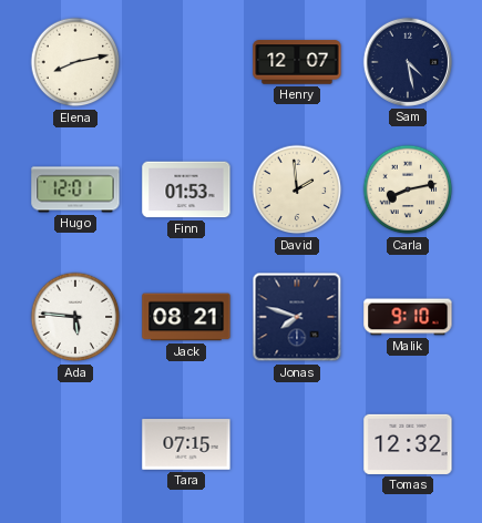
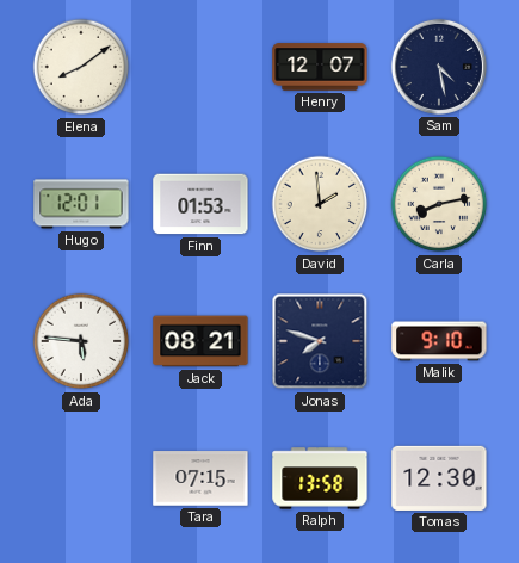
Elena: 8:13 -> 8:09 (81, 67)
Ralph: none -> 13:58 (320, 478)
Tomas: 12:32 -> 12:30 (439, 478)
